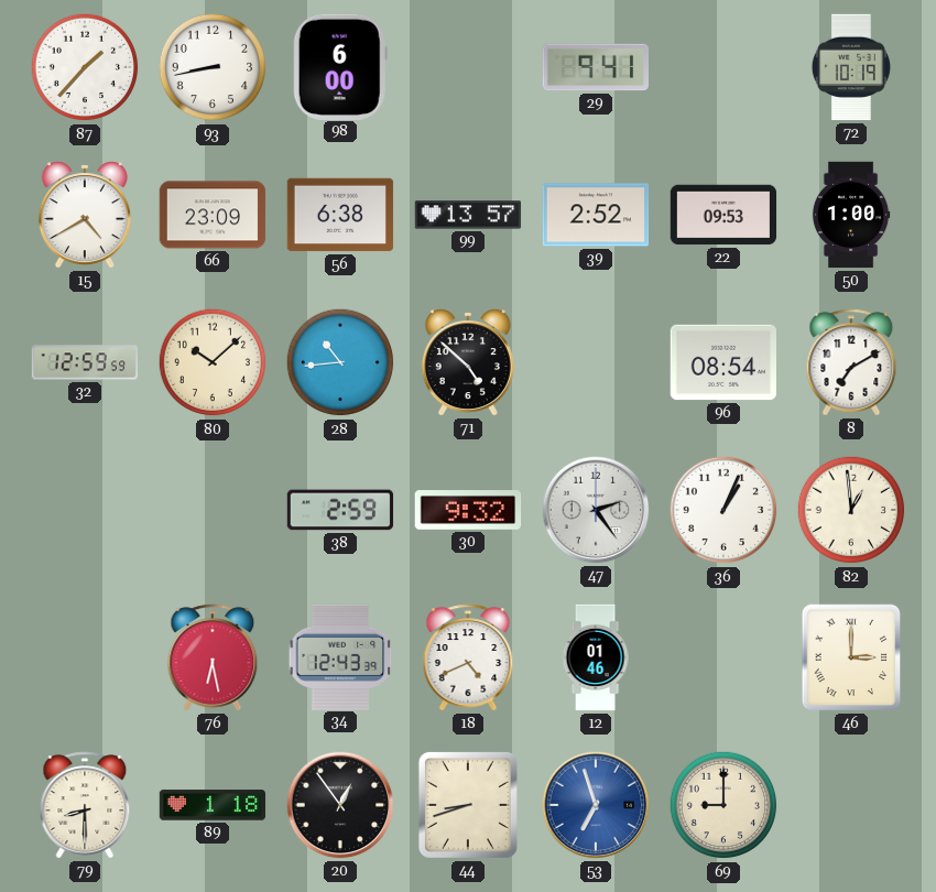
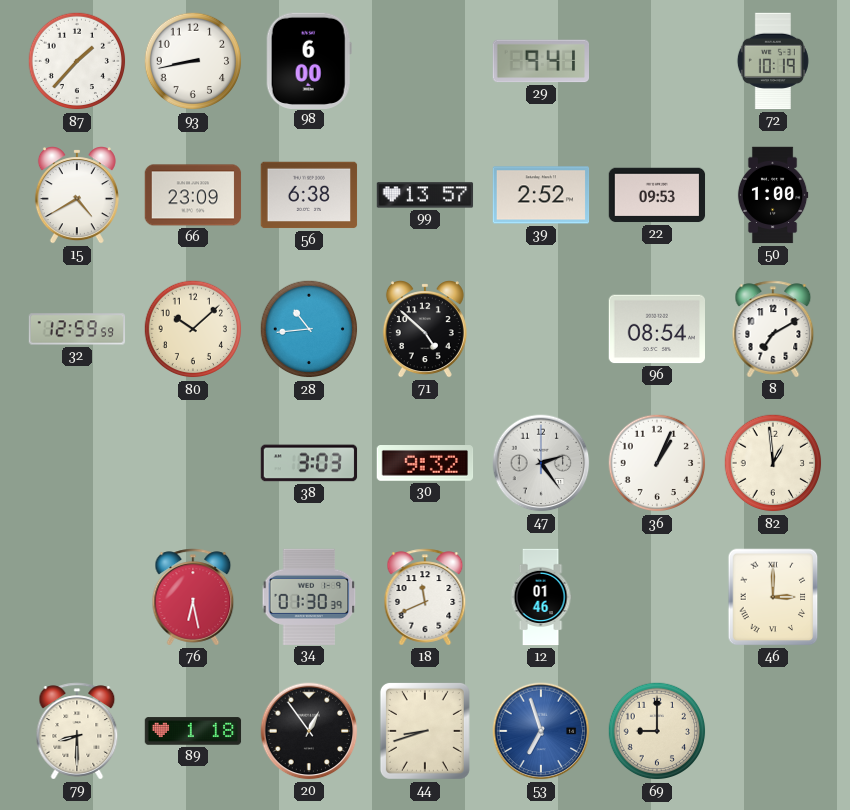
38: 2:59 -> 3:03 (309, 463)
34: 12:43 -> 01:30 (309, 596)
18: 4:41 -> 11:41 (425, 597)
